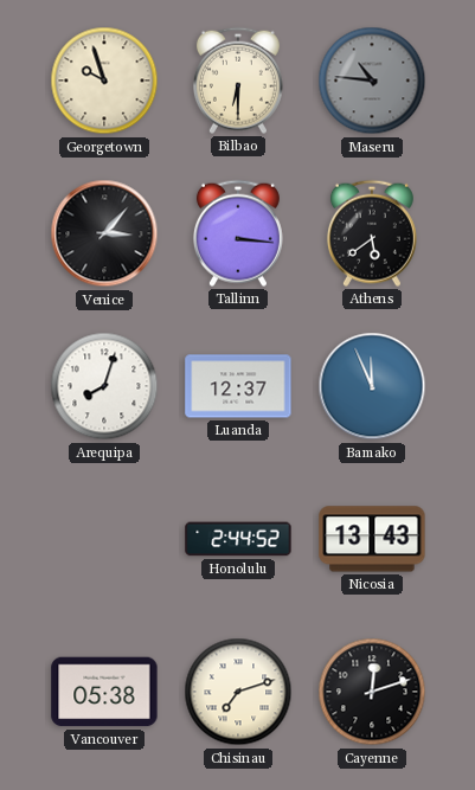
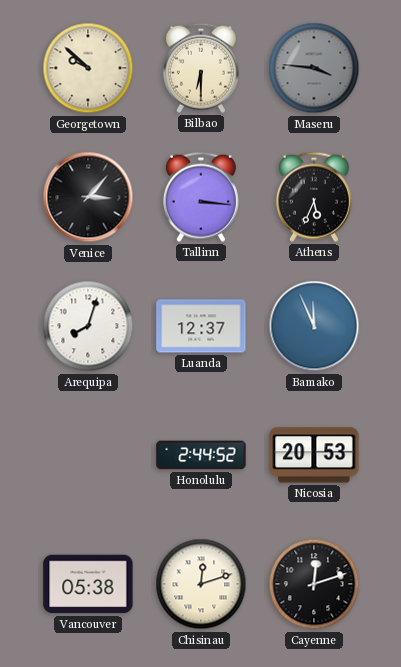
Georgetown: 9:57 -> 9:52 (88, 68)
Maseru: 10:46 -> 3:46 (314, 68)
Athens: 5:39 -> 5:34 (314, 197)
Nicosia: 13:43 -> 20:53 (314, 455)
Chisinau: 7:12 -> 12:12 (201, 584)
